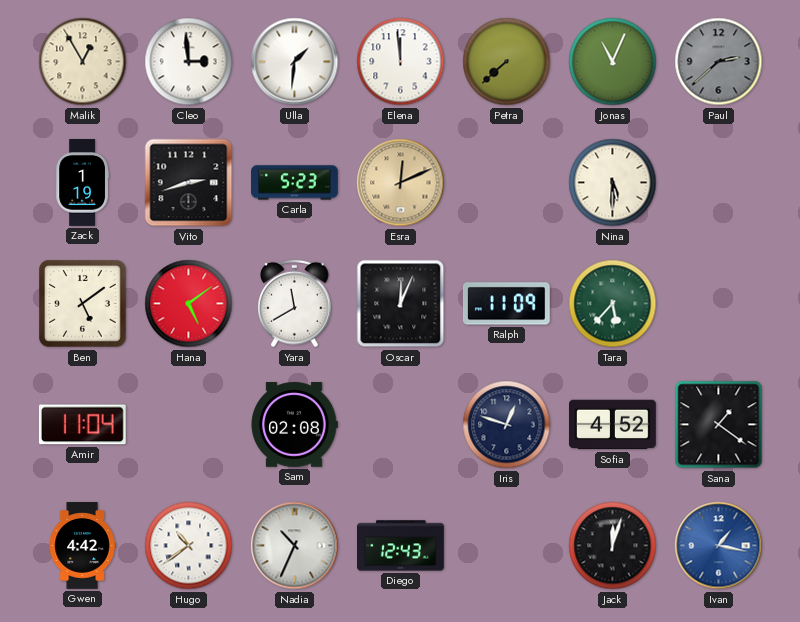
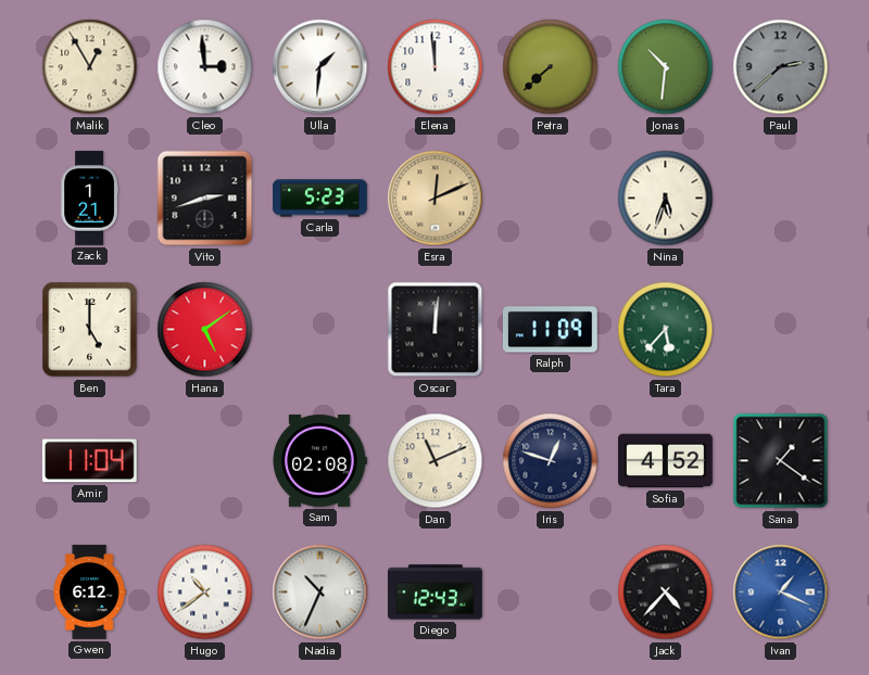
Jonas: 11:04 -> 10:31 (666, 67)
Zack: 1:19 -> 1:21 (89, 199)
Nina: 5:30 -> 5:33 (666, 199)
Ben: 5:09 -> 5:00 (90, 330)
Yara: 11:40 -> none (295, 304)
Oscar: 12:04 -> 12:01 (436, 330)
Dan: none -> 11:11 (436, 461)
Gwen: 4:42 -> 6:12 (89, 593)
Jack: 12:03 -> 4:37 (666, 593)
Ivan: 1:17 -> 1:19 (781, 593)
